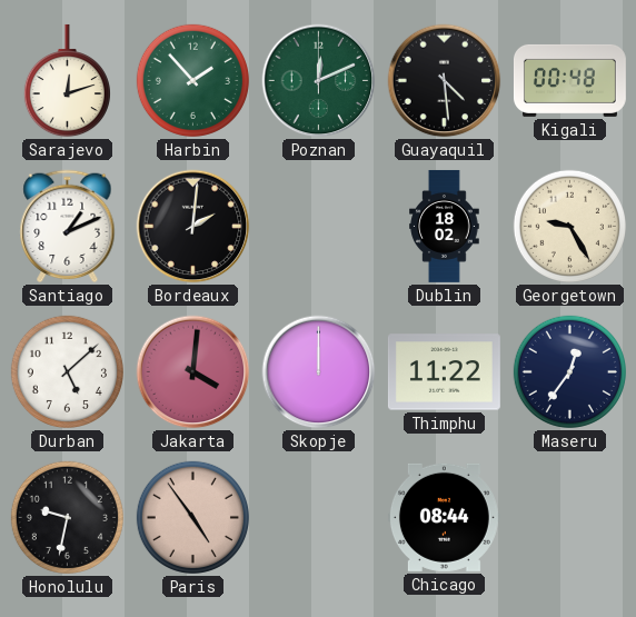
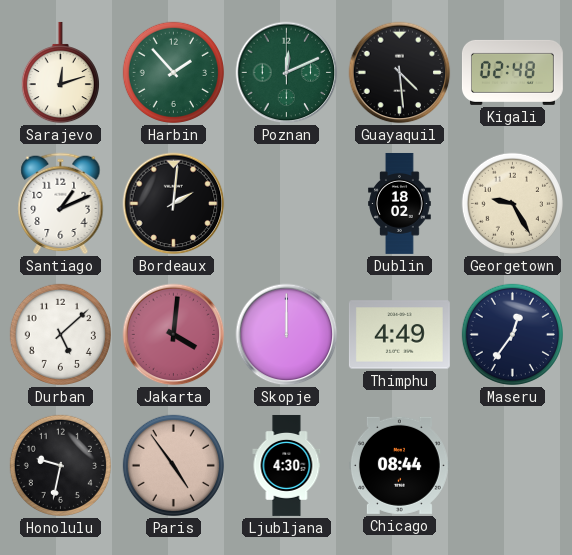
Kigali: 00:48 -> 02:48 (512, 72)
Thimphu: 11:22 -> 4:49 (399, 335)
Ljubljana: none -> 4:30 (287, 465)
